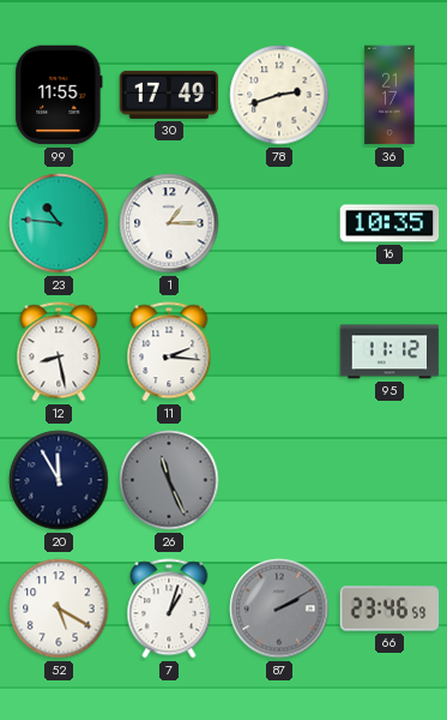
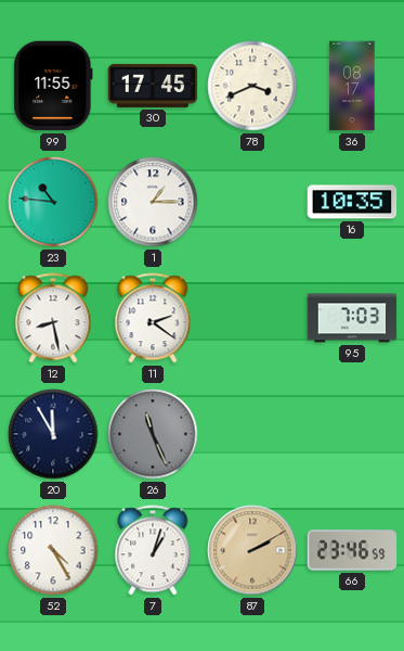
30: 17:49 -> 17:45 (153, 86)
78: 2:42 -> 3:41 (252, 86)
36: 21:17 -> 08:17 (352, 86)
11: 2:16 -> 2:21 (153, 318)
95: 11:12 -> 7:03 (352, 318)
52: 5:20 -> 4:25 (53, 550)
87 dial: grey -> champagne (252, 550)
